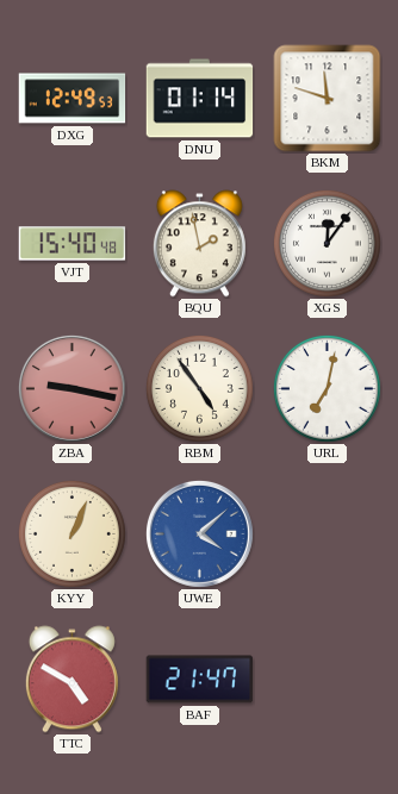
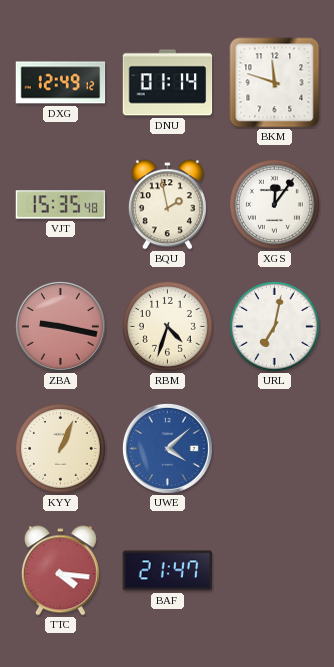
DXG: 12:49:53 -> 12:49:12 (61, 83)
VJT: 15:40 -> 15:35 (61, 205)
RBM: 4:54 -> 4:33 (167, 326)
TTC: 4:50 -> 4:16 (60, 571)
